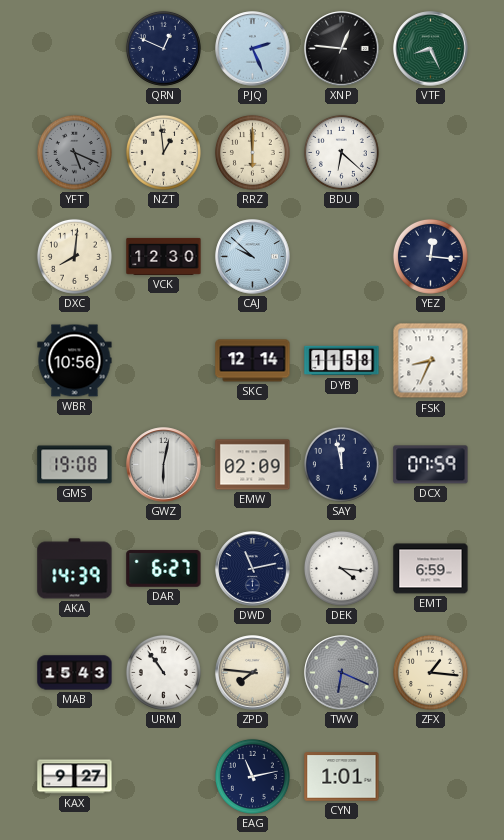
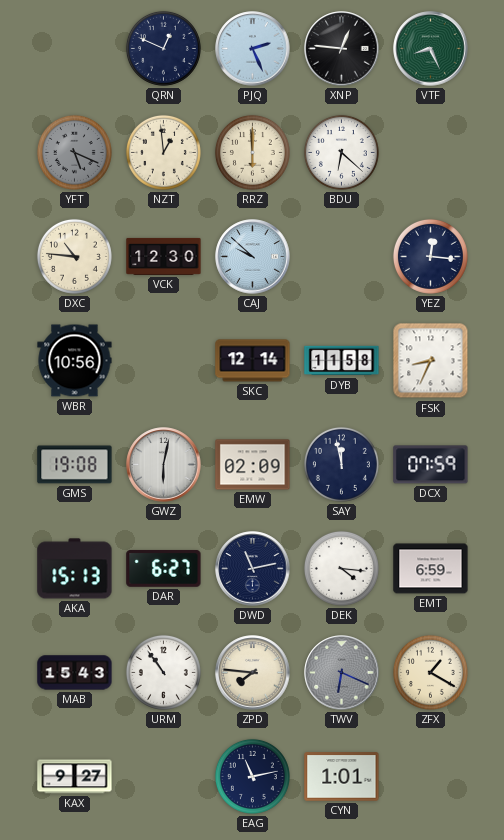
DXC: 8:01 -> 10:46 (74, 256)
AKA: 14:39 -> 15:13 (75, 569)
ZFX: 1:16 -> 1:20 (430, 672)
